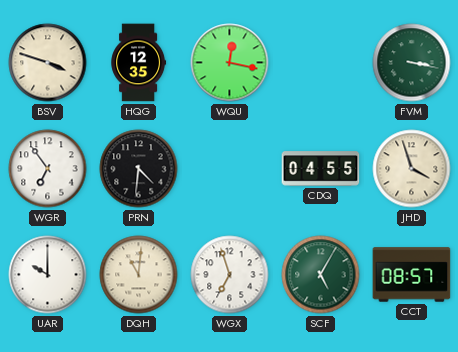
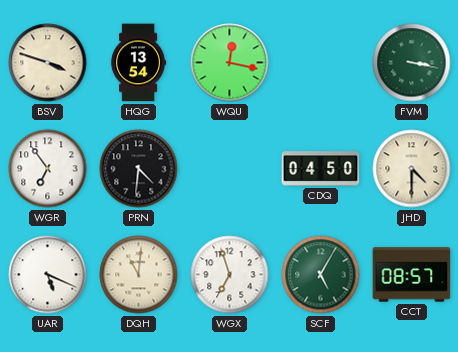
HQG: 12:35 -> 13:54 (139, 63)
CDQ: 04:55 -> 04:50 (321, 169)
JHD: 3:57 -> 4:30 (412, 169)
UAR: 10:00 -> 5:19 (48, 275)
